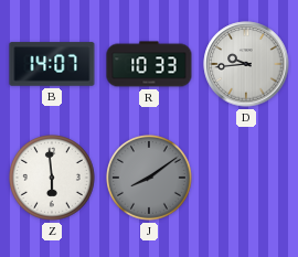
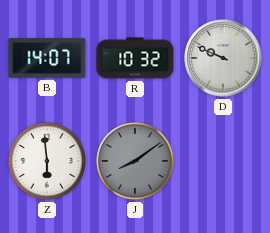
R: 10:33 -> 10:32 (135, 58)
D: 9:44 -> 9:49 (223, 58)
